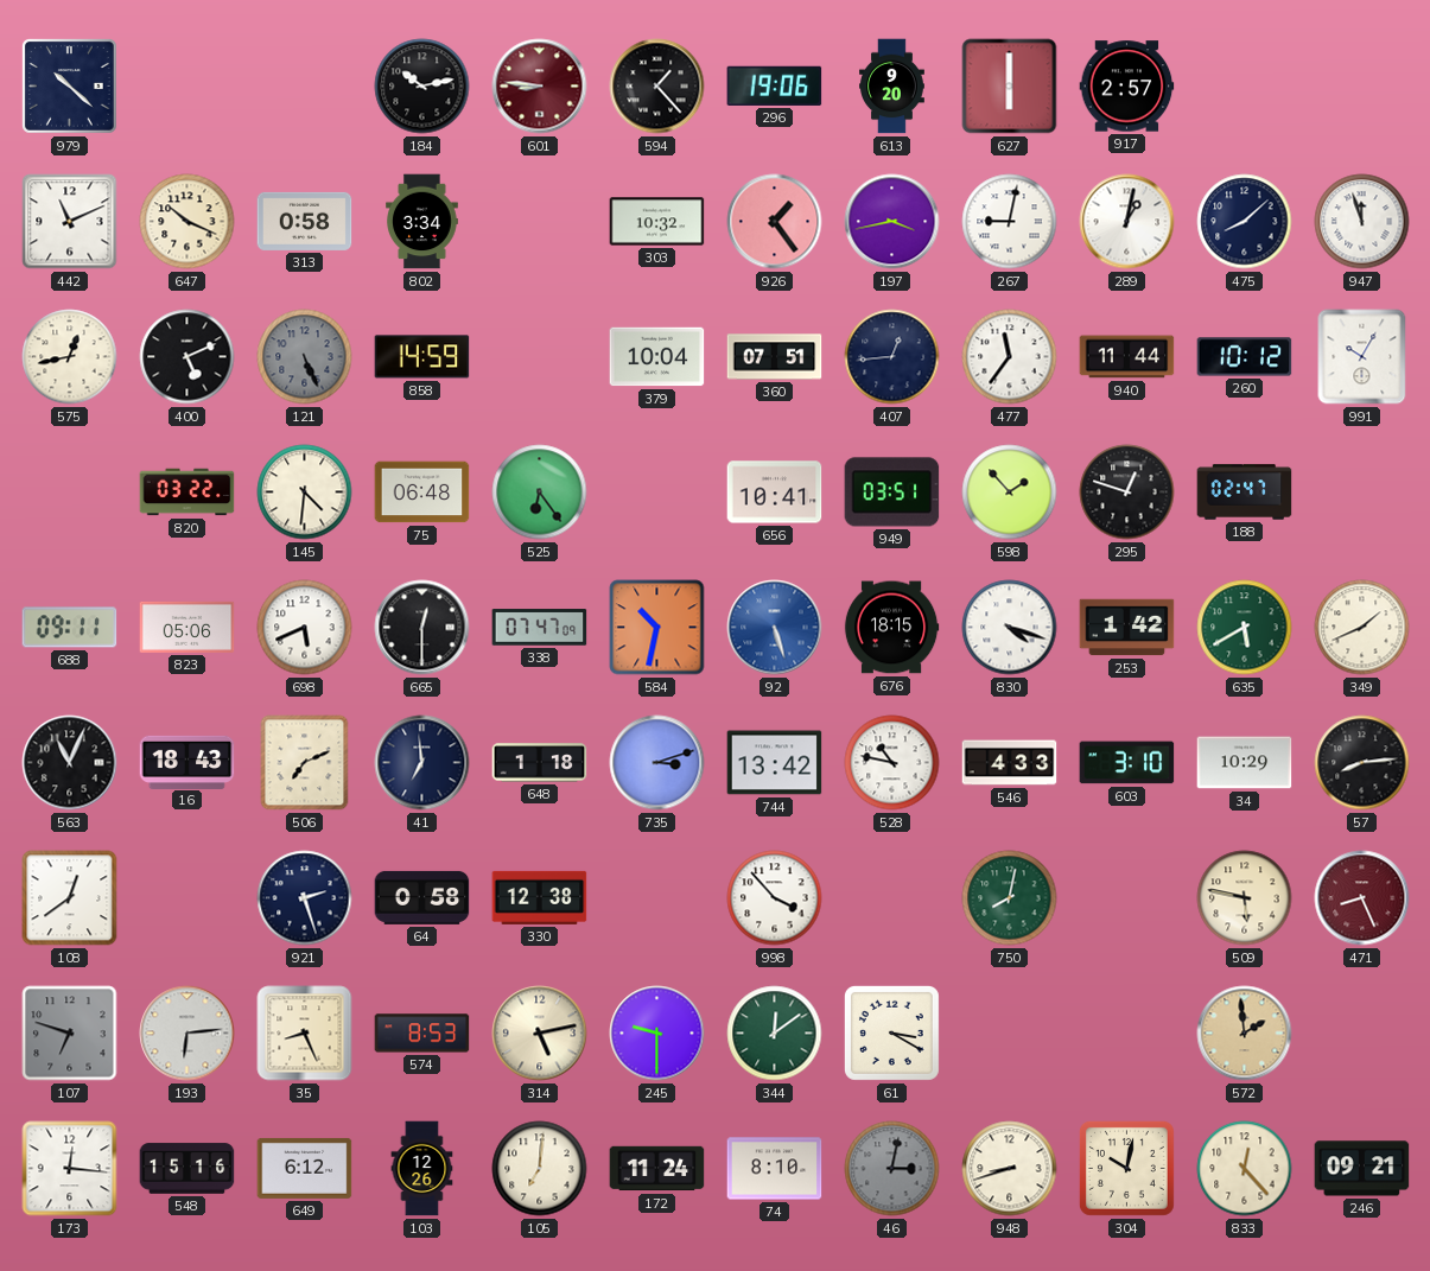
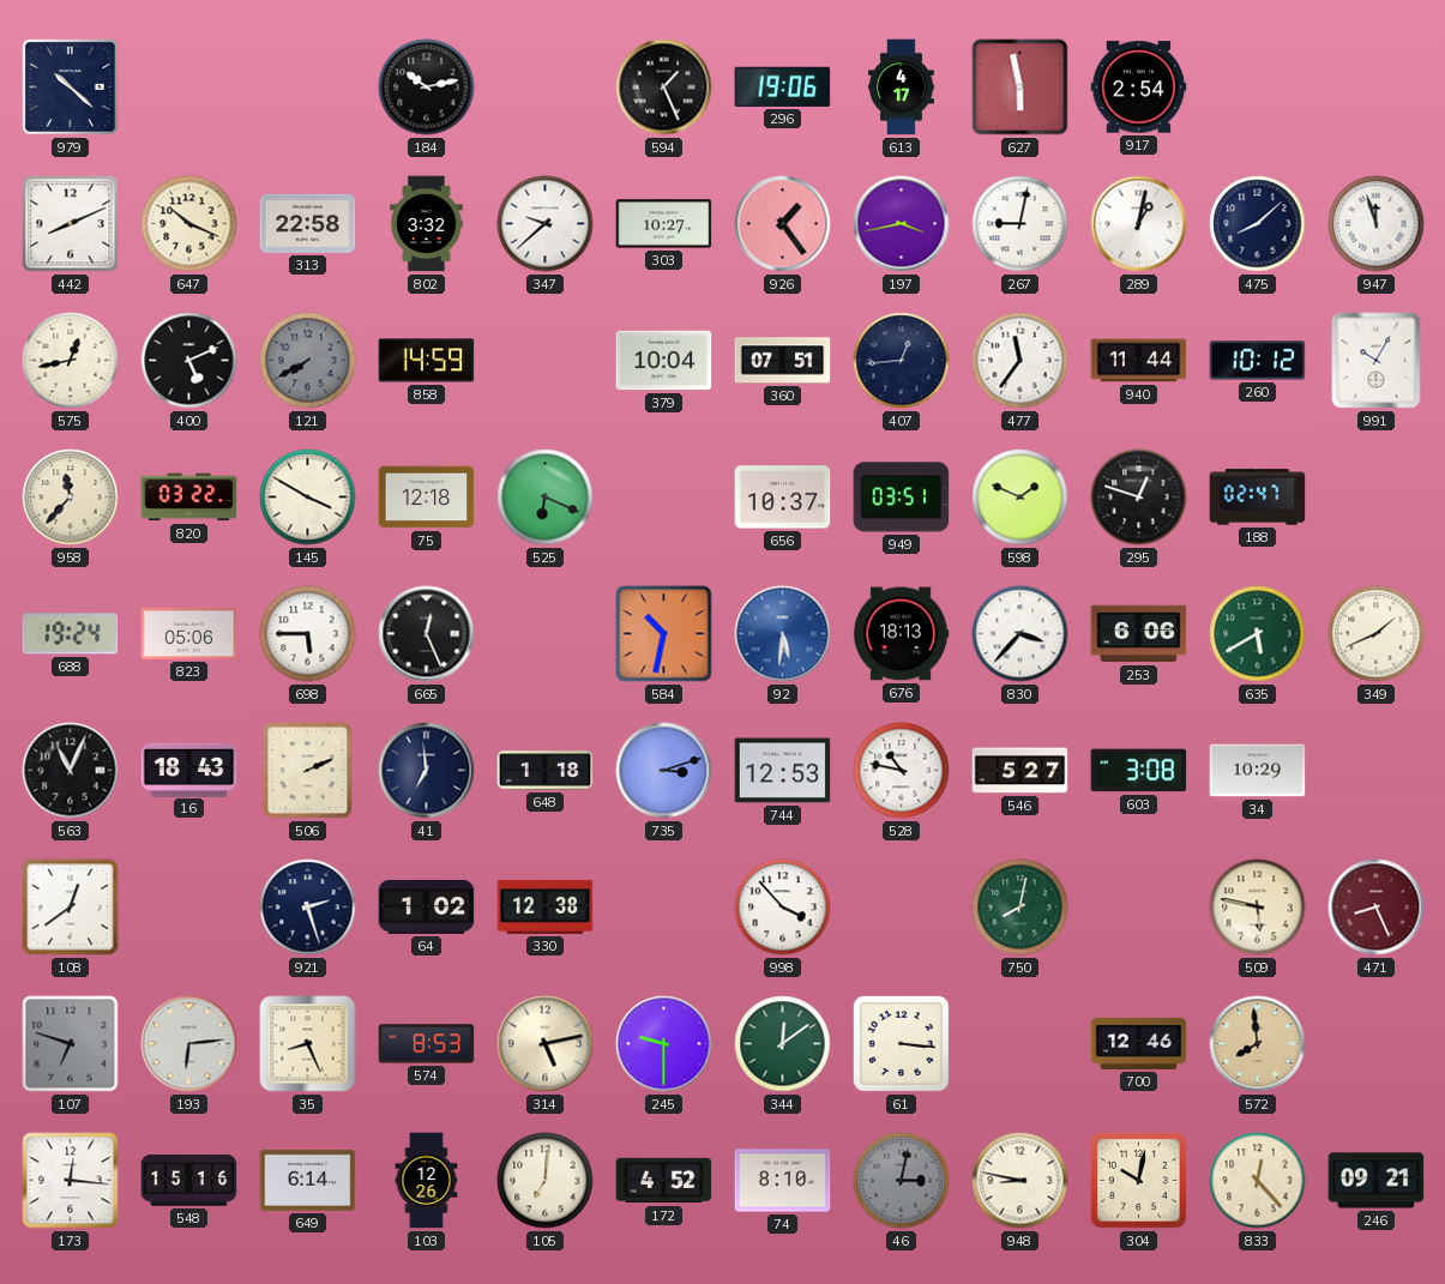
601: 8:46 -> none (540, 87)
594: 1:23 -> 1:26 (664, 88)
613: 9:20 -> 4:17 (902, 88)
627: 6:00 -> 5:58 (1020, 88)
917: 2:57 -> 2:54 (1139, 88)
442: 11:11 -> 8:11 (71, 224)
313: 0:58 -> 22:58 (308, 223)
802: 3:34 -> 3:32 (427, 224)
347: none -> 9:38 (546, 224)
303: 10:32 -> 10:27 (664, 224)
121: 5:26 -> 7:40 (308, 361)
958: none -> 11:37 (71, 498)
145: 4:31 -> 3:50 (308, 498)
75: 06:48 -> 12:18 (427, 498)
525: 6:24 -> 6:19 (546, 498)
656: 10:41 -> 10:37 (783, 498)
598: 1:53 -> 1:49 (1020, 498)
688: 09:11 -> 19:24 (71, 634)
698: 5:41 -> 5:45 (308, 634)
665: 12:30 -> 12:26 (427, 634)
338: 07:47 -> none (540, 628)
92: 5:27 -> 5:31 (783, 634)
676: 18:15 -> 18:13 (901, 634)
830: 4:18 -> 3:37 (1020, 634)
253: 1:42 -> 6:06 (1139, 634)
506: 7:11 -> 2:11 (308, 771)
744: 13:42 -> 12:53 (783, 771)
546: 4:33 -> 5:27 (1020, 771)
603: 3:10 -> 3:08 (1139, 771)
57: 8:14 -> none (1362, 763)
64: 0:58 -> 1:02 (427, 906)
61: 3:20 -> 3:16 (901, 1043)
700: none -> 12:46 (1139, 1043)
572: 1:59 -> 7:59 (1258, 1044)
649: 6:12 -> 6:14 (308, 1180)
172: 11:24 -> 4:52 (664, 1181)
948: 8:42 -> 8:47 (1020, 1181)
